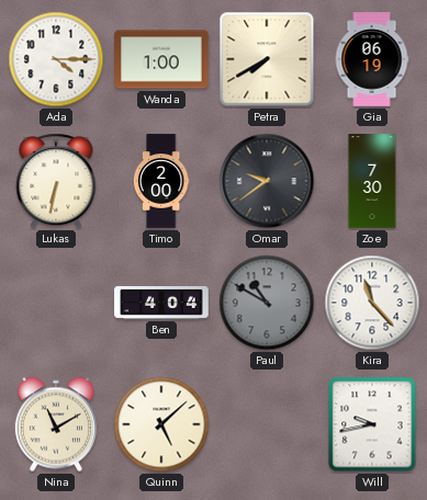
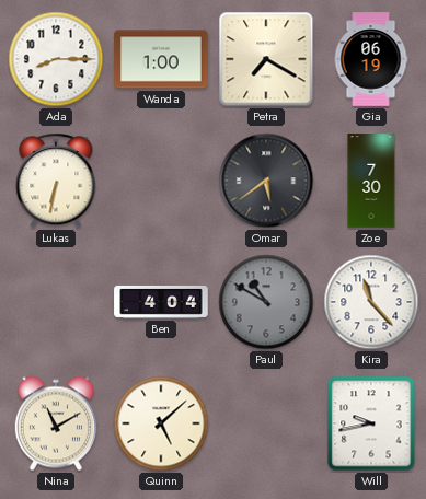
Ada: 4:15 -> 8:15 (56, 59)
Petra: 7:40 -> 7:20 (266, 59)
Timo: 2:00 -> none (161, 181)
Omar: 9:39 -> 5:39 (266, 181)
